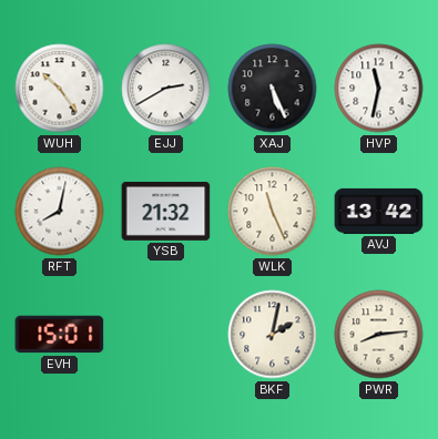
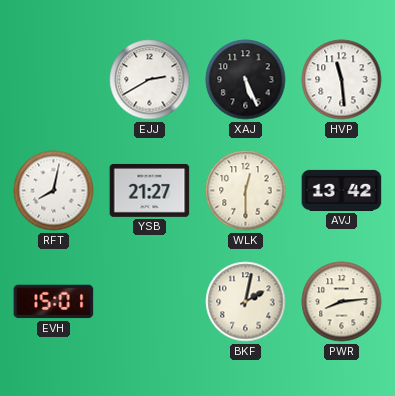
WUH: 10:24 -> none (60, 89)
HVP: 11:32 -> 11:29 (342, 80)
YSB: 21:32 -> 21:27 (150, 190)
WLK: 11:26 -> 12:30 (246, 191)
